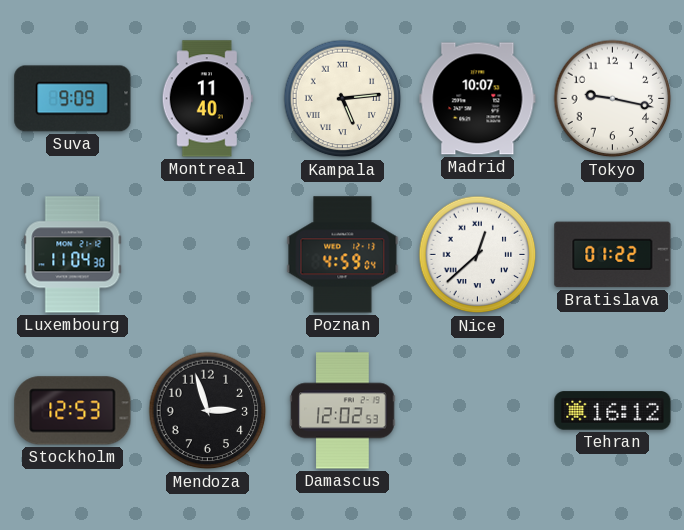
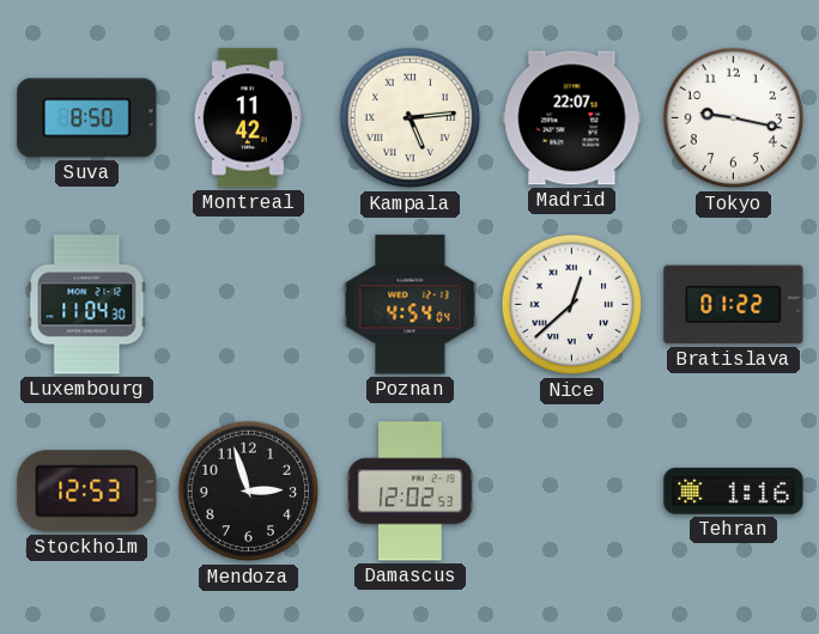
Suva: 9:09 -> 8:50 (87, 118)
Montreal: 11:40 -> 11:42 (248, 118)
Madrid: 10:07 -> 22:07 (572, 118)
Poznan: 4:59 -> 4:54 (411, 305)
Tehran: 16:12 -> 1:16 (734, 492)
